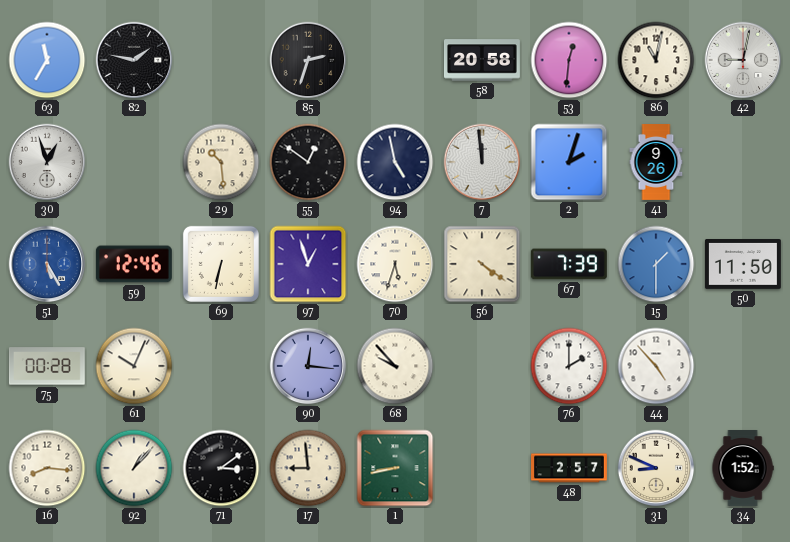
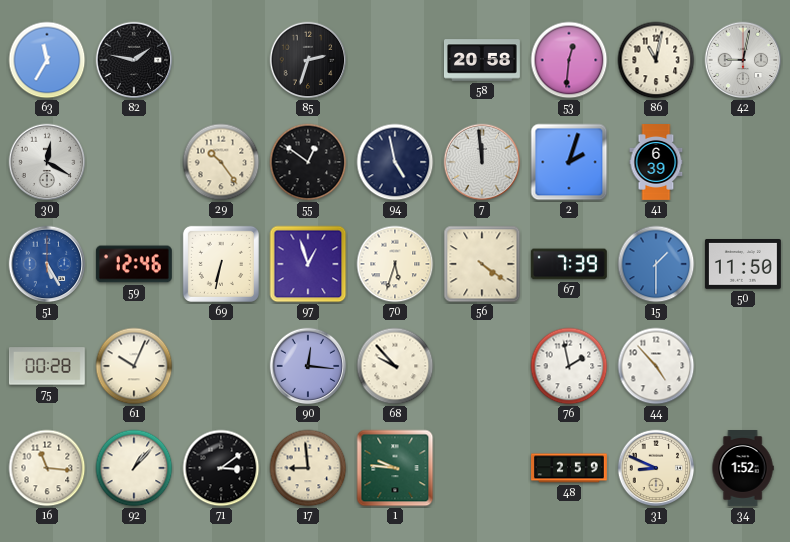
30: 12:57 -> 12:20 (47, 162)
29: 10:29 -> 10:24 (221, 162)
41: 9:26 -> 6:39 (656, 163)
76: 2:00 -> 1:58 (569, 366)
16: 8:16 -> 11:16 (47, 468)
1: 8:43 -> 9:46 (395, 468)
48: 2:57 -> 2:59 (570, 468)
